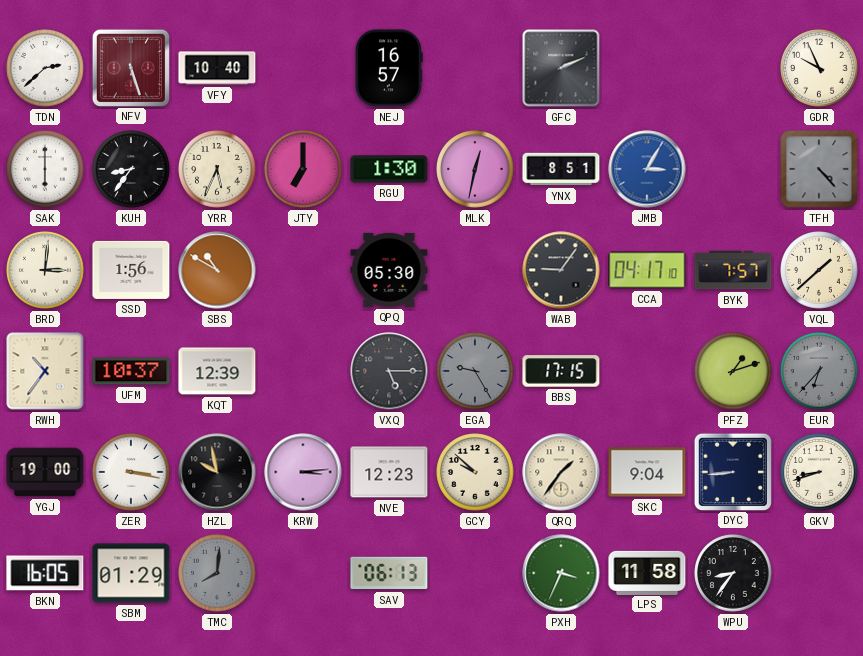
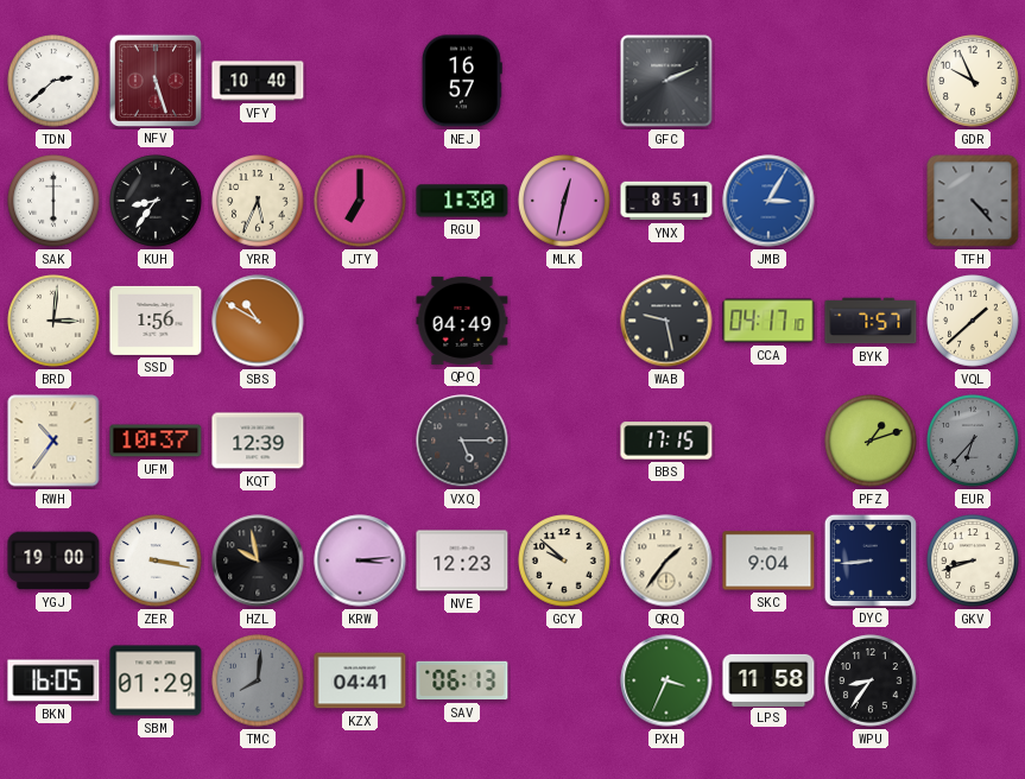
QPQ: 05:30 -> 04:49 (462, 321)
WAB: 9:06 -> 9:28 (666, 321)
EGA: 9:25 -> none (475, 371)
KZX: none -> 04:41 (360, 680)
